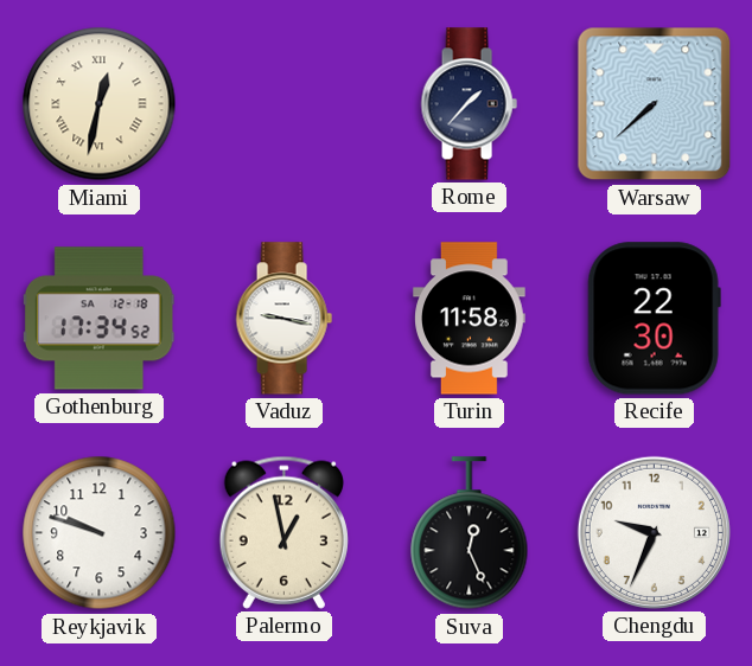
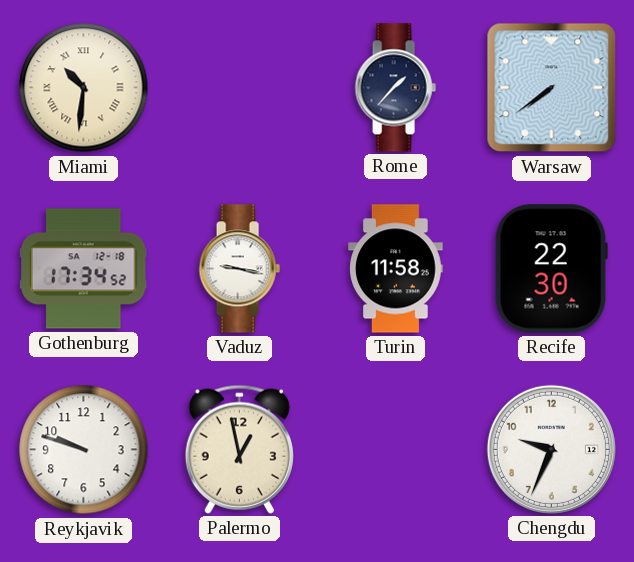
Miami: 12:32 -> 10:31 (84, 88)
Warsaw: 7:38 -> 7:39 (552, 88)
Suva: 12:26 -> none (470, 533)
